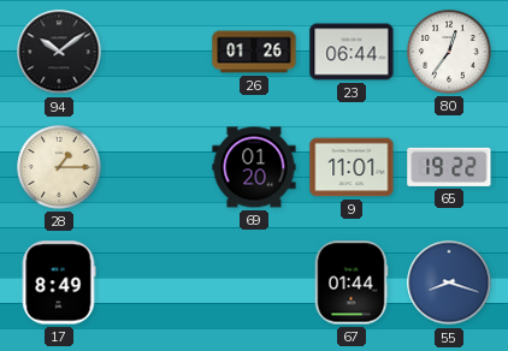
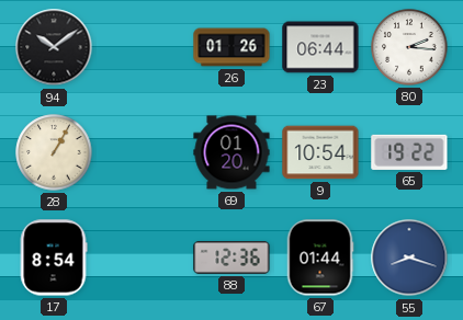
80: 12:36 -> 2:16 (409, 47)
28: 1:15 -> 1:05 (54, 152)
9: 11:01 -> 10:54 (320, 152)
17: 8:49 -> 8:54 (54, 258)
88: none -> 12:36 (231, 258)
